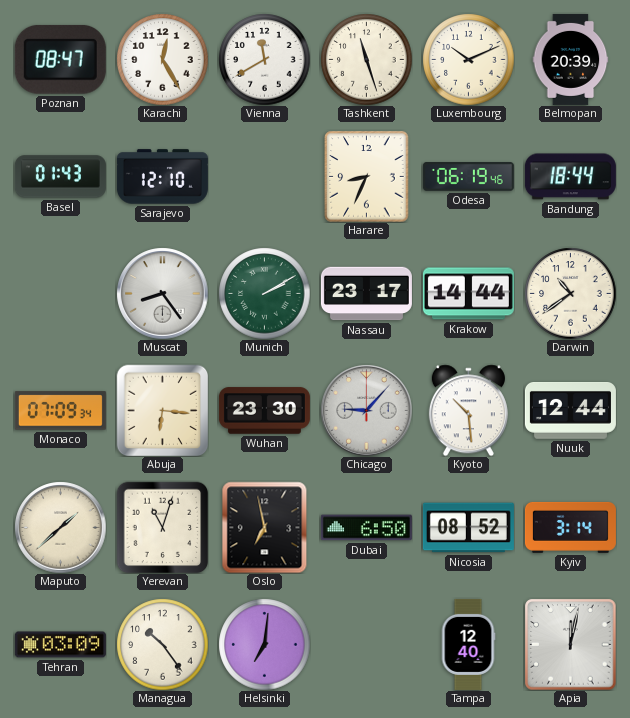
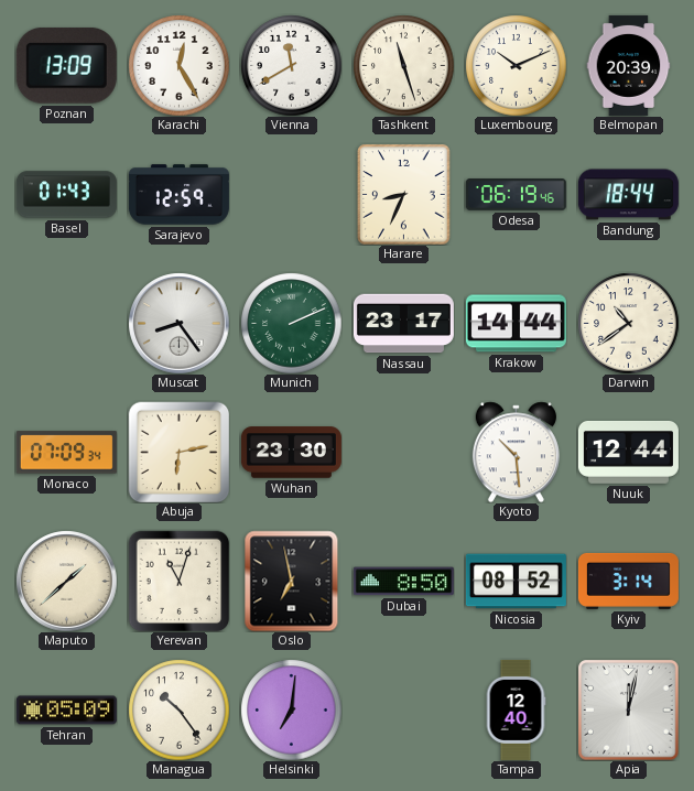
Poznan: 08:47 -> 13:09 (66, 65)
Sarajevo: 12:10 -> 12:59 (178, 195)
Munich: 2:10 -> 2:11 (291, 323)
Abuja: 6:16 -> 6:13 (178, 452)
Chicago: 9:07 -> none (366, 410)
Dubai: 6:50 -> 8:50 (403, 582)
Tehran: 03:09 -> 05:09 (66, 711)
